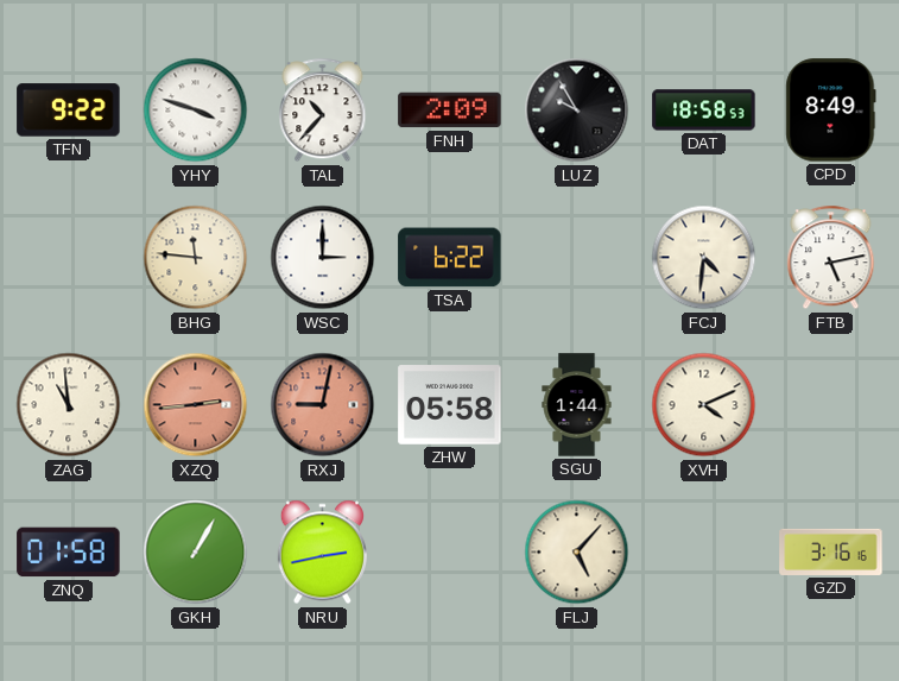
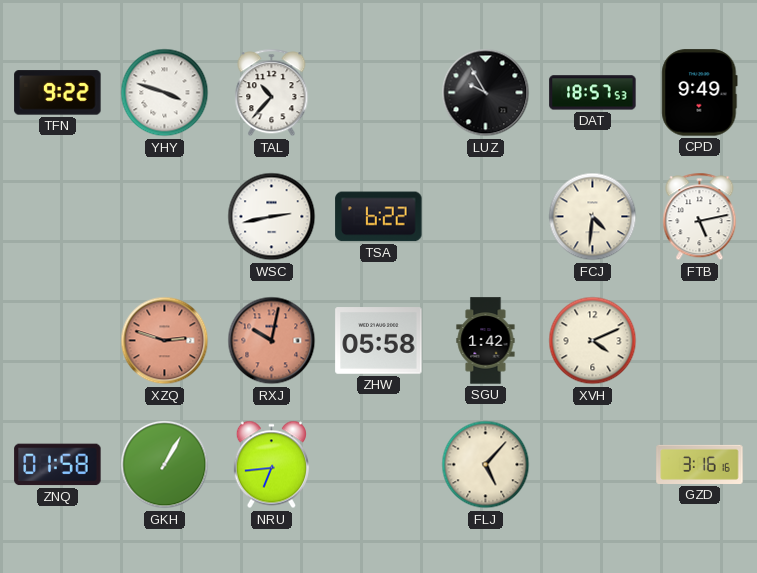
FNH: 2:09 -> none (450, 111)
DAT: 18:58 -> 18:57 (593, 93)
CPD: 8:49 -> 9:49 (700, 93)
BHG: 11:46 -> none (196, 258)
WSC: 3:00 -> 2:43 (272, 217)
ZAG: 10:59 -> none (69, 405)
XZQ: 2:44 -> 2:48 (165, 341)
RXJ: 9:02 -> 10:02 (272, 341)
SGU: 1:44 -> 1:42 (486, 341)
NRU: 2:43 -> 6:44 (271, 465)
